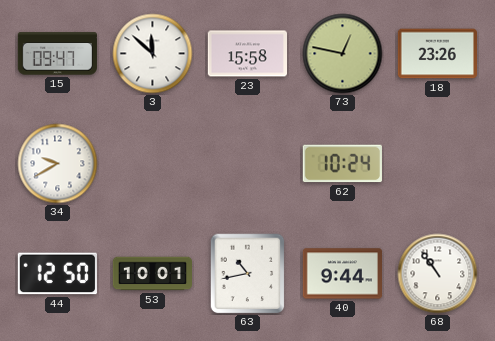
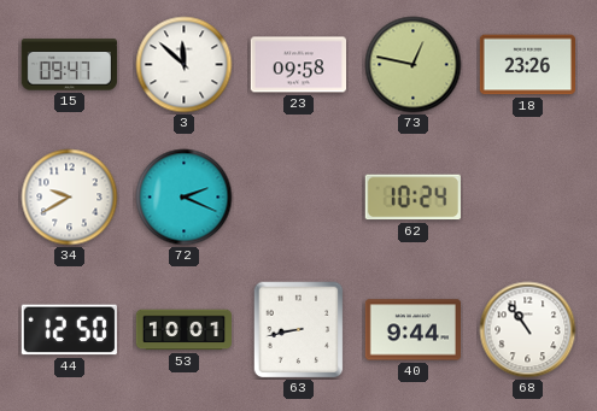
23: 15:58 -> 09:58 (298, 65)
72: none -> 2:19 (185, 198)
63: 10:43 -> 8:43 (299, 330)
